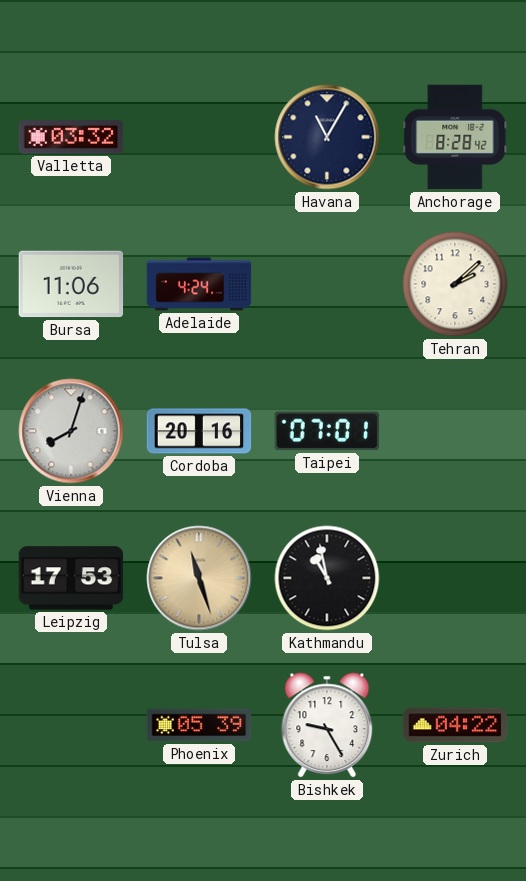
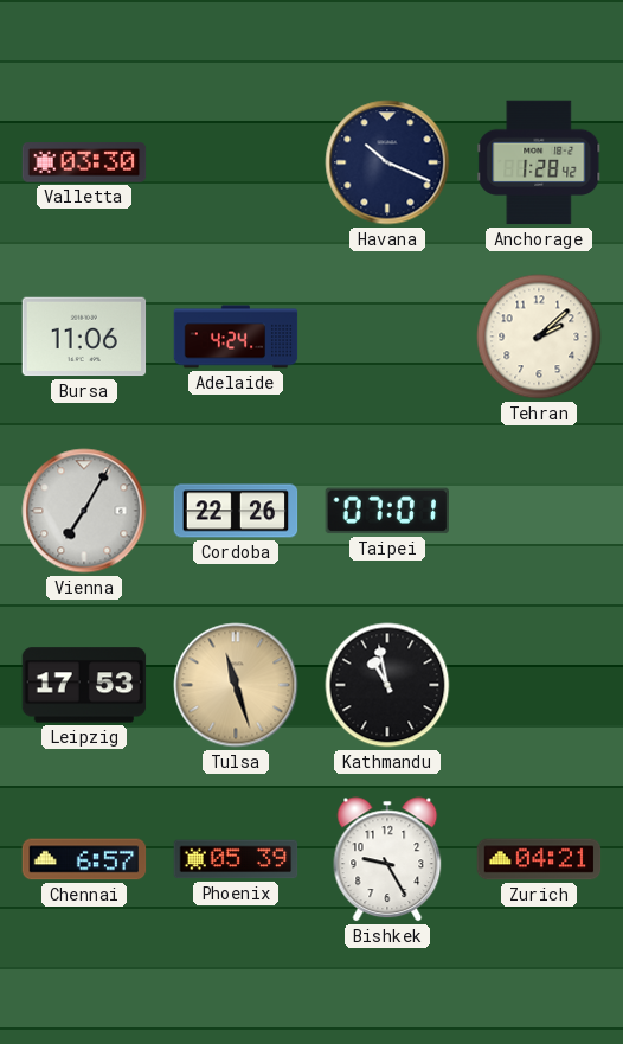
Valletta: 03:32 -> 03:30 (84, 162)
Havana: 11:05 -> 10:19 (387, 162)
Anchorage: 8:28 -> 1:28 (539, 162)
Vienna: 8:03 -> 7:05 (84, 511)
Cordoba: 20:16 -> 22:26 (236, 511)
Chennai: none -> 6:57 (84, 859)
Zurich: 04:22 -> 04:21 (539, 859)
